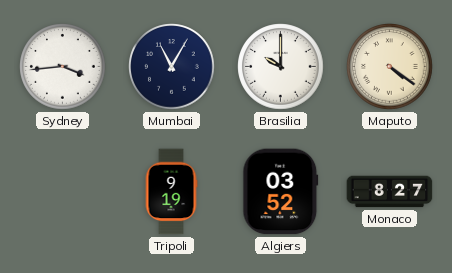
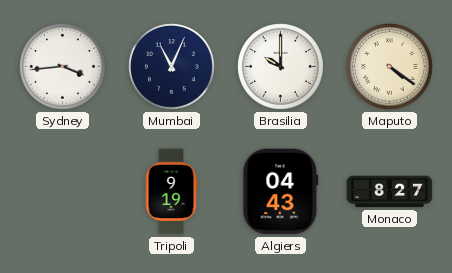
Mumbai: 11:05 -> 11:04 (172, 67)
Algiers: 03:52 -> 04:43 (281, 192)
